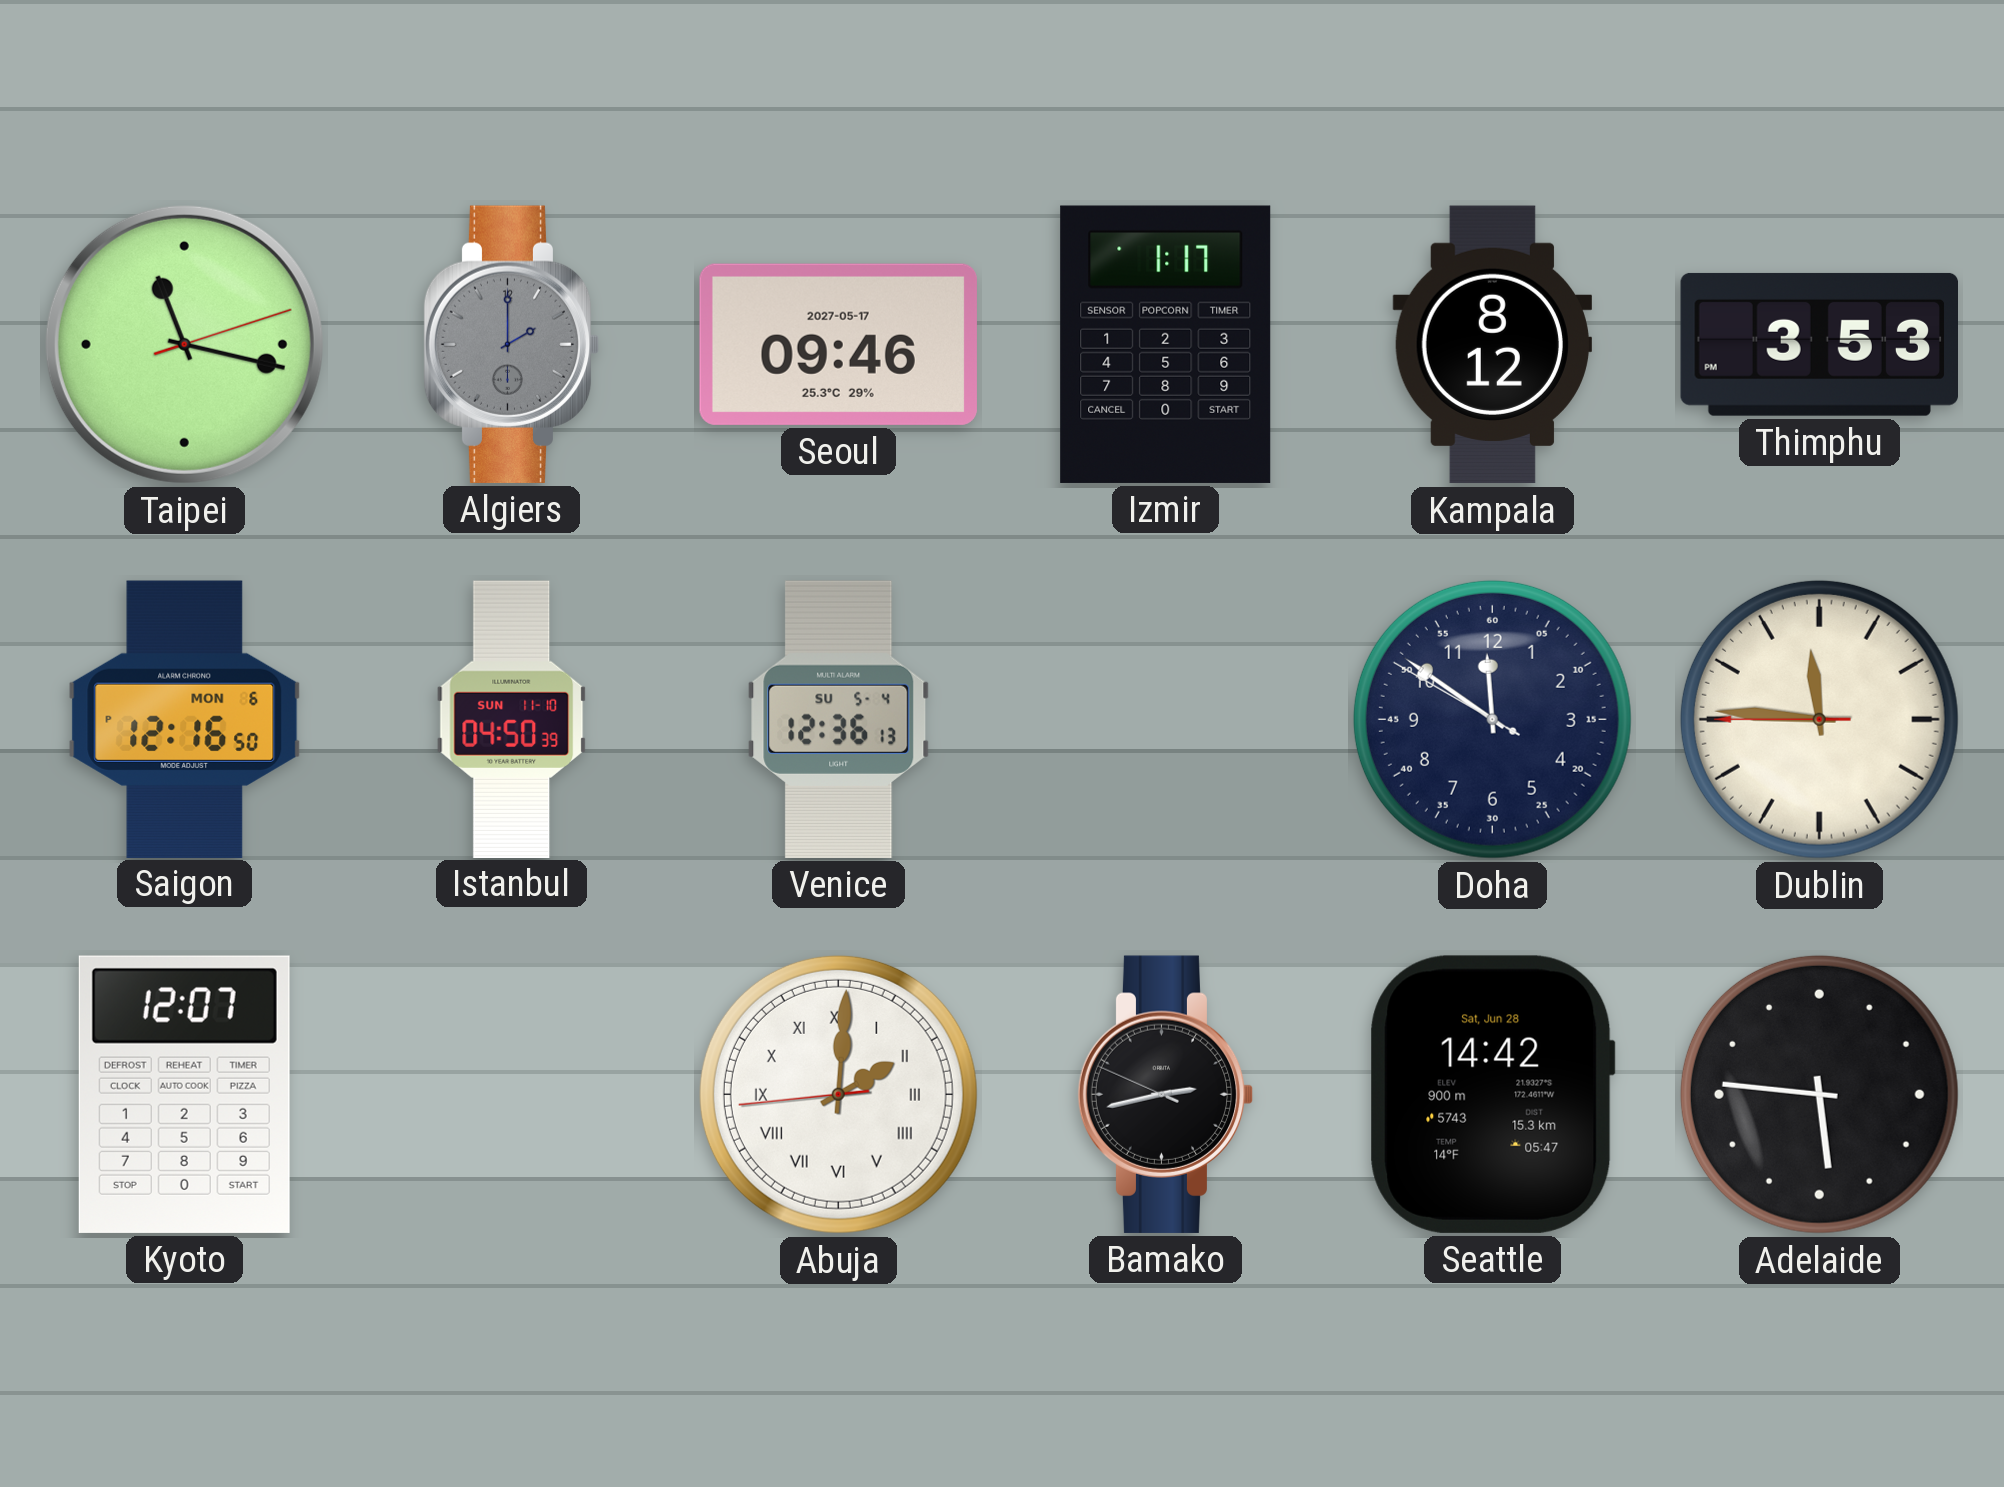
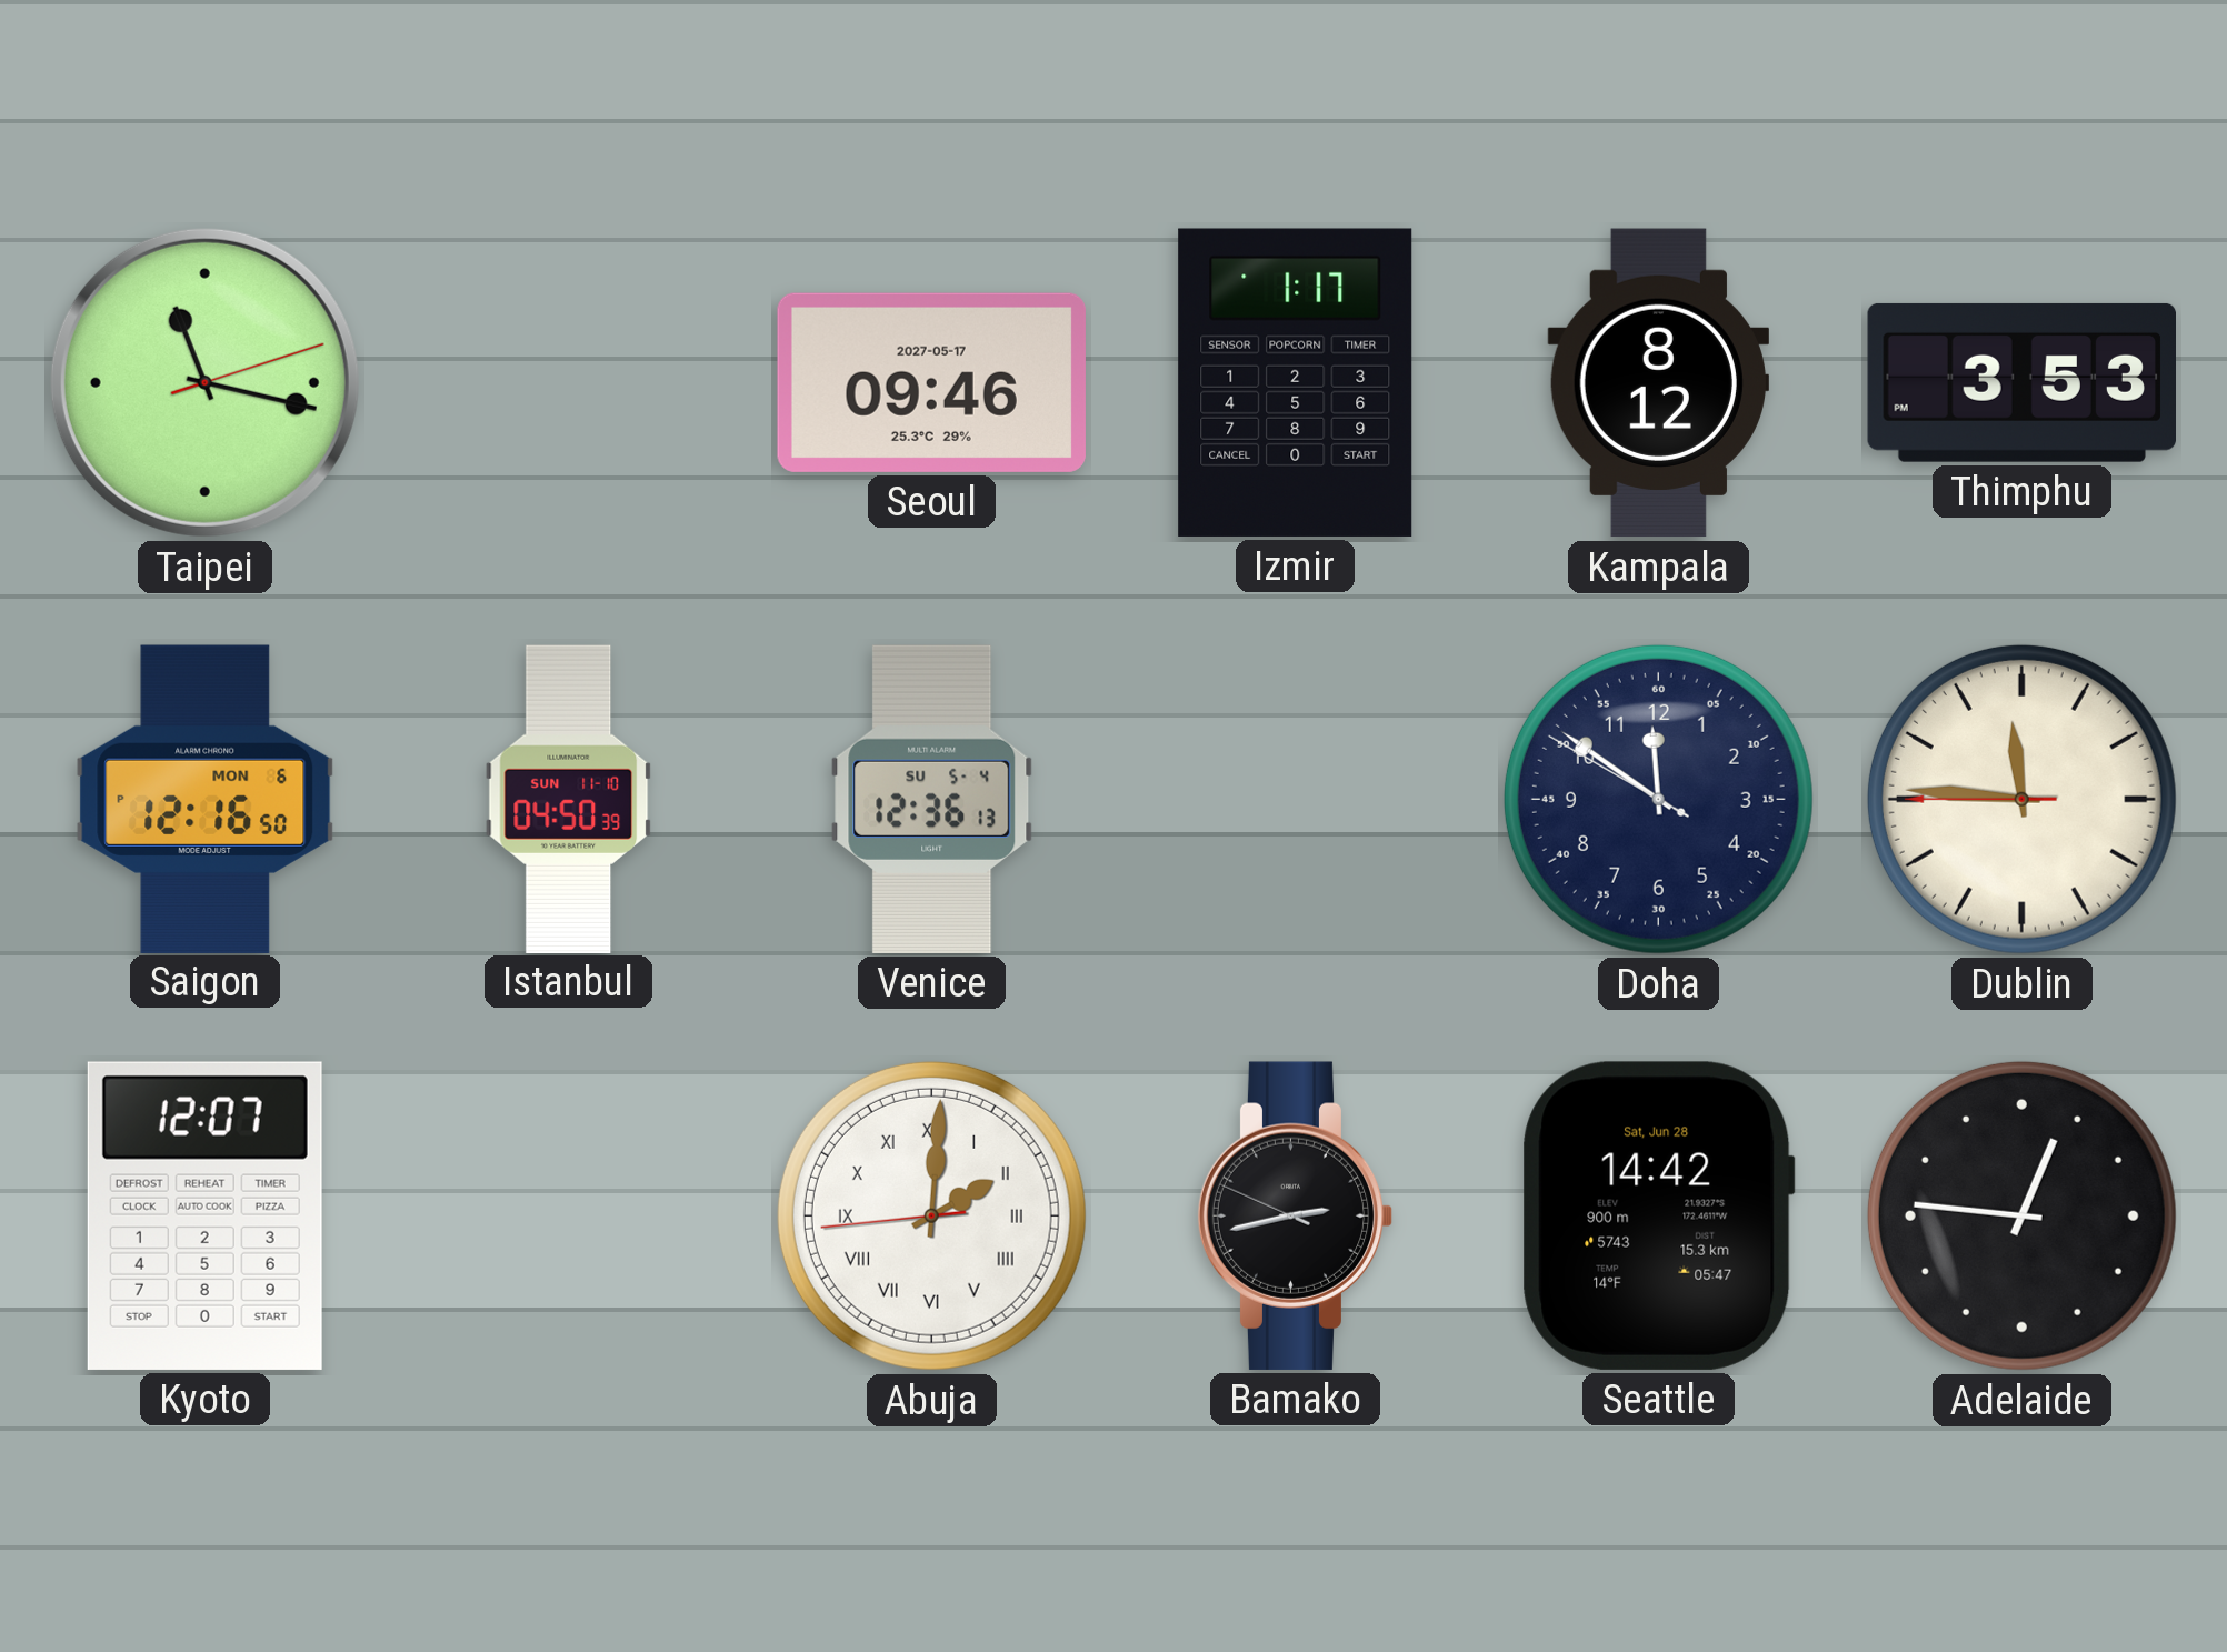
Algiers: 2:00 -> none (512, 344)
Adelaide: 5:46 -> 12:46 (2021, 1215)
